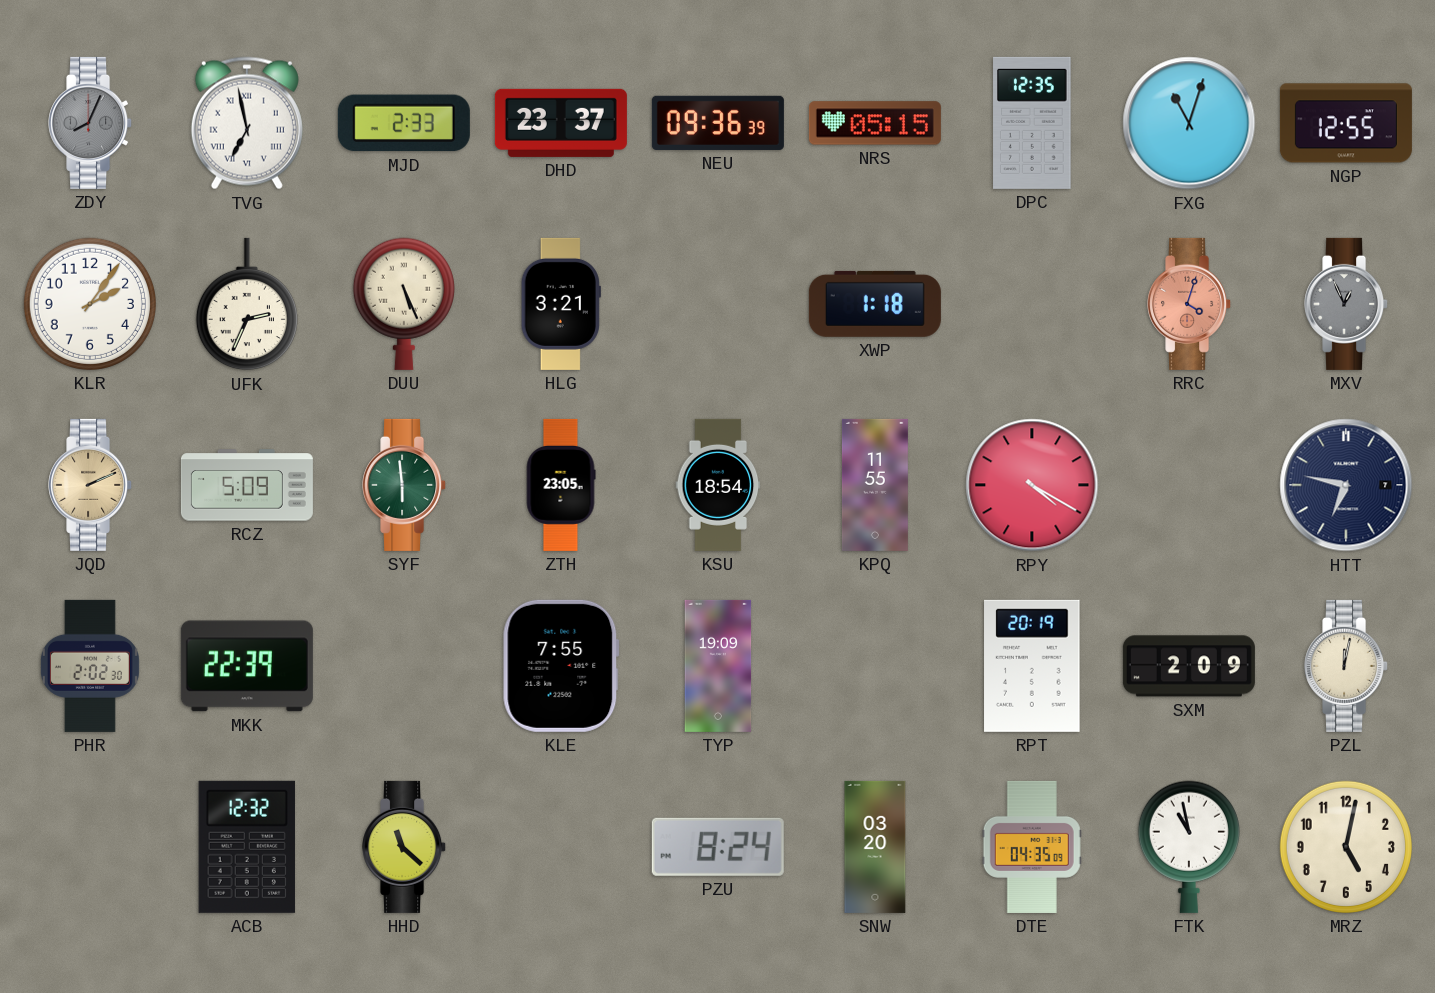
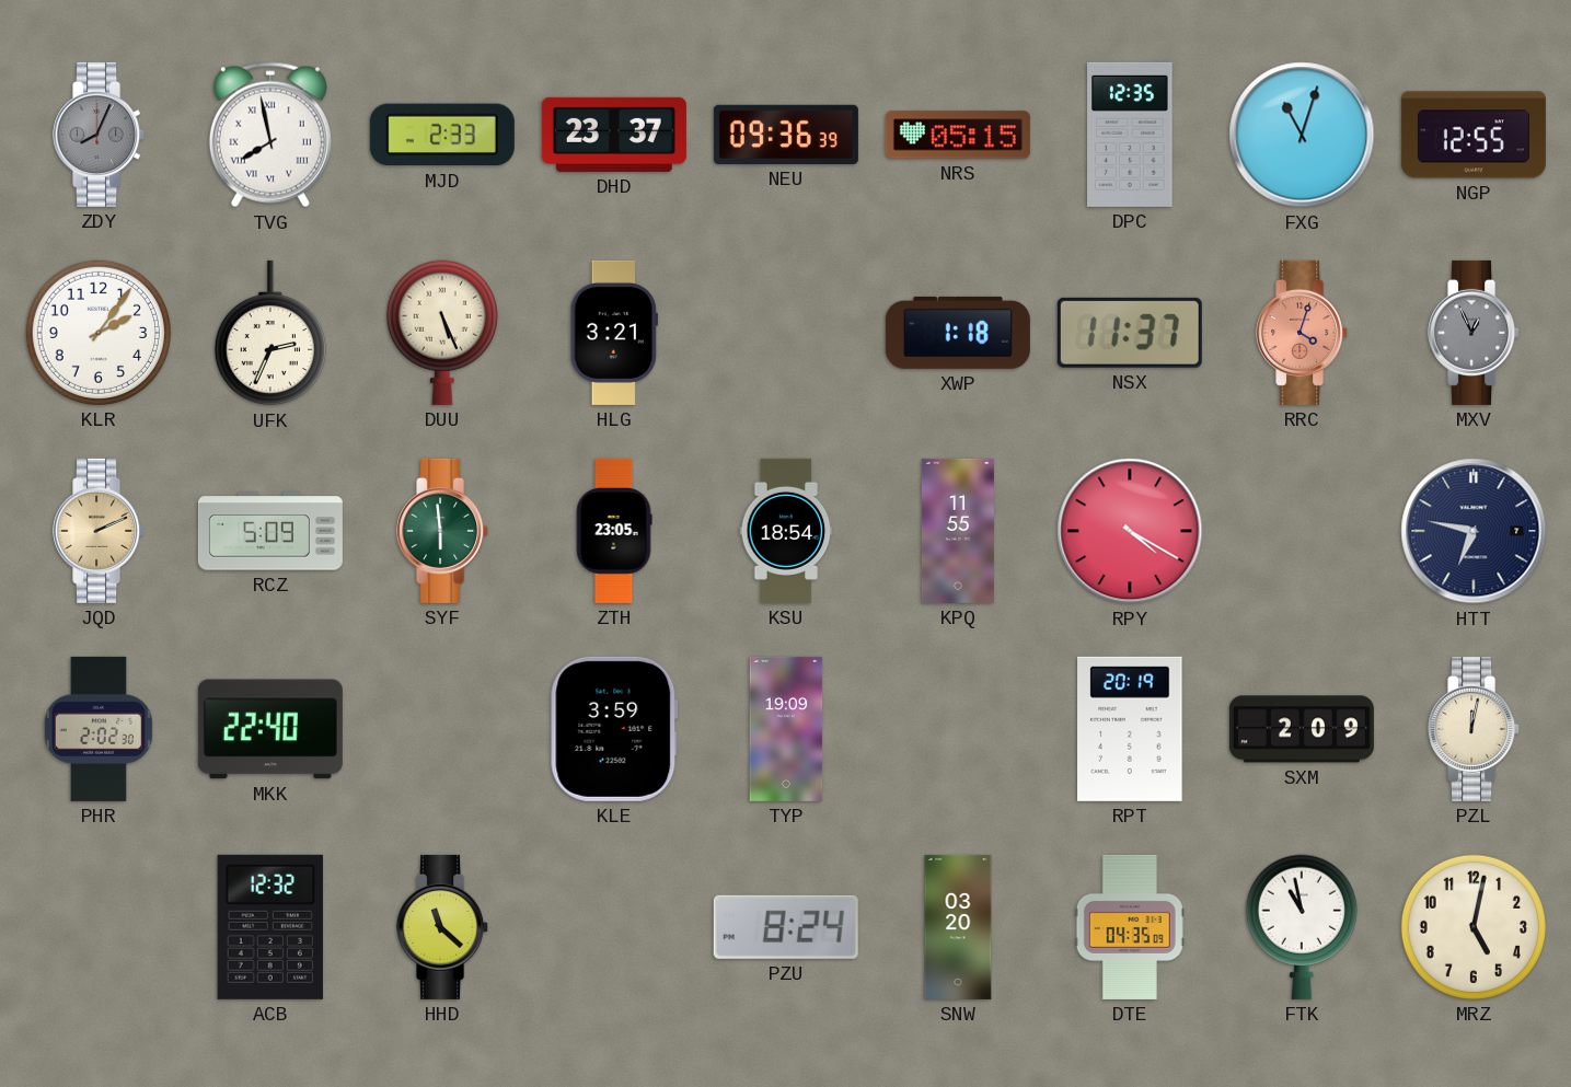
TVG: 6:58 -> 7:58 (270, 135)
NSX: none -> 11:37 (1130, 333)
MKK: 22:39 -> 22:40 (270, 729)
KLE: 7:55 -> 3:59 (614, 729)
